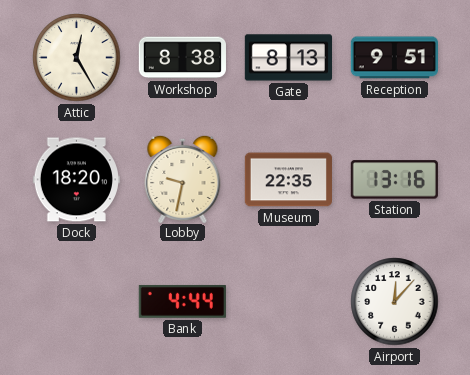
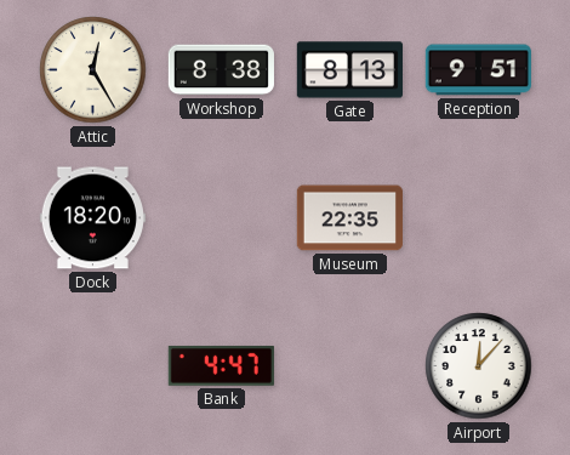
Lobby: 9:32 -> none (183, 178)
Station: 13:16 -> none (394, 180)
Bank: 4:44 -> 4:47 (221, 366)
